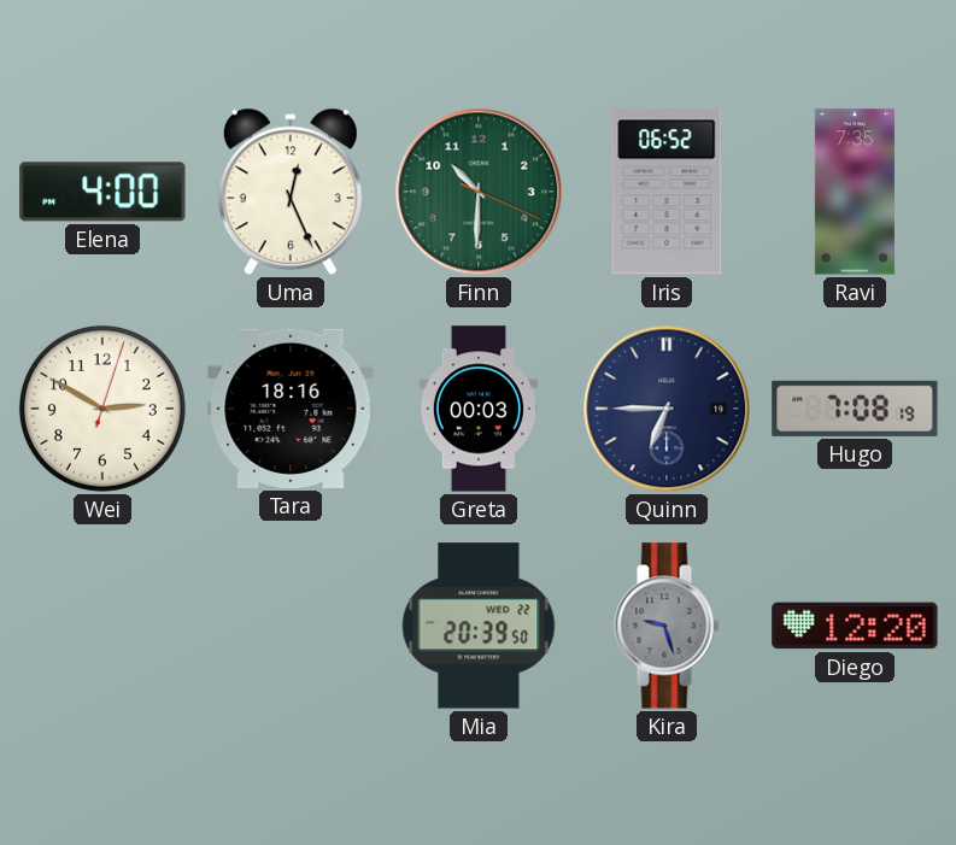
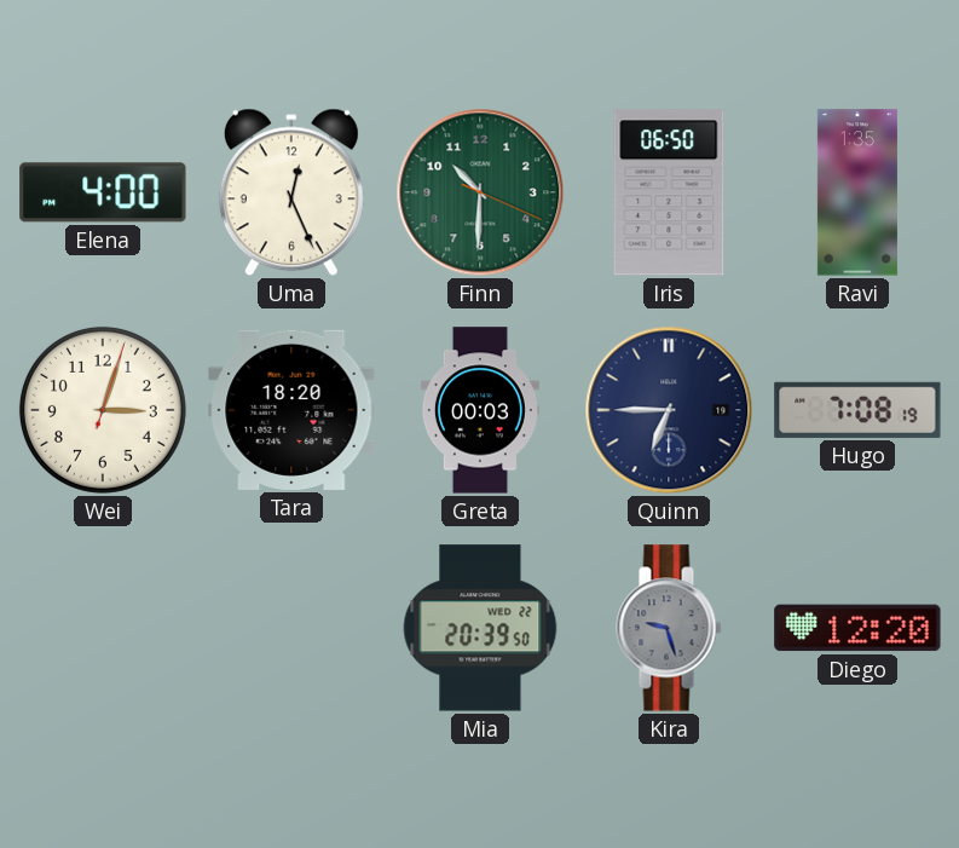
Iris: 06:52 -> 06:50 (669, 192)
Ravi: 7:35 -> 1:35 (857, 192)
Wei: 2:50 -> 3:03 (103, 410)
Tara: 18:16 -> 18:20 (291, 410)
